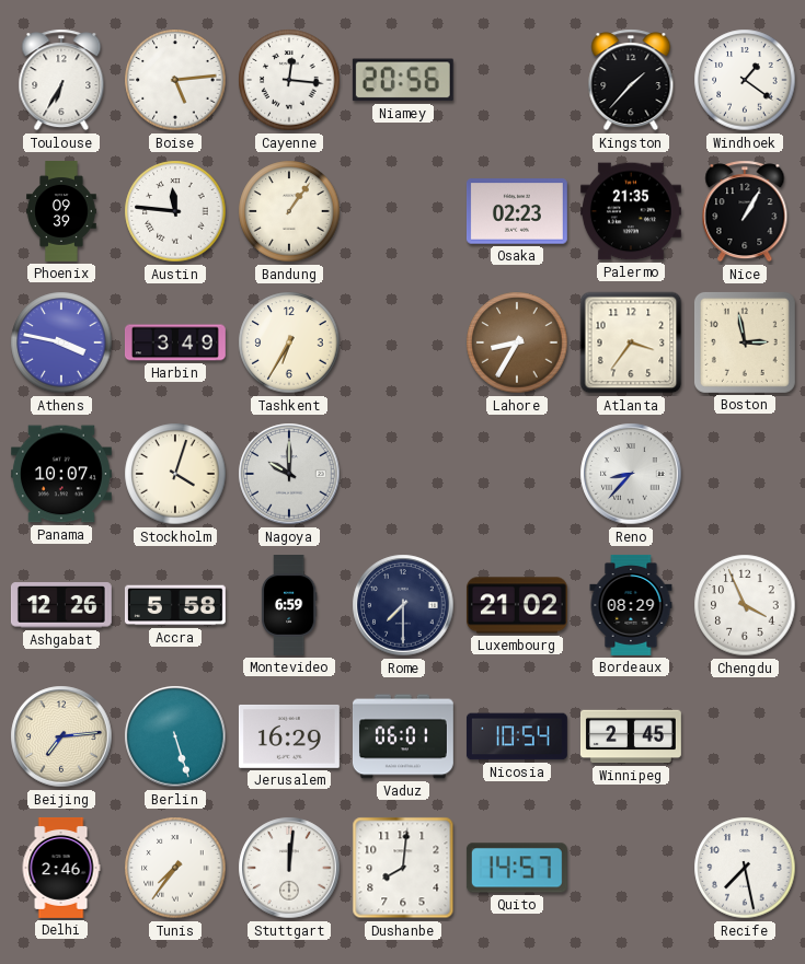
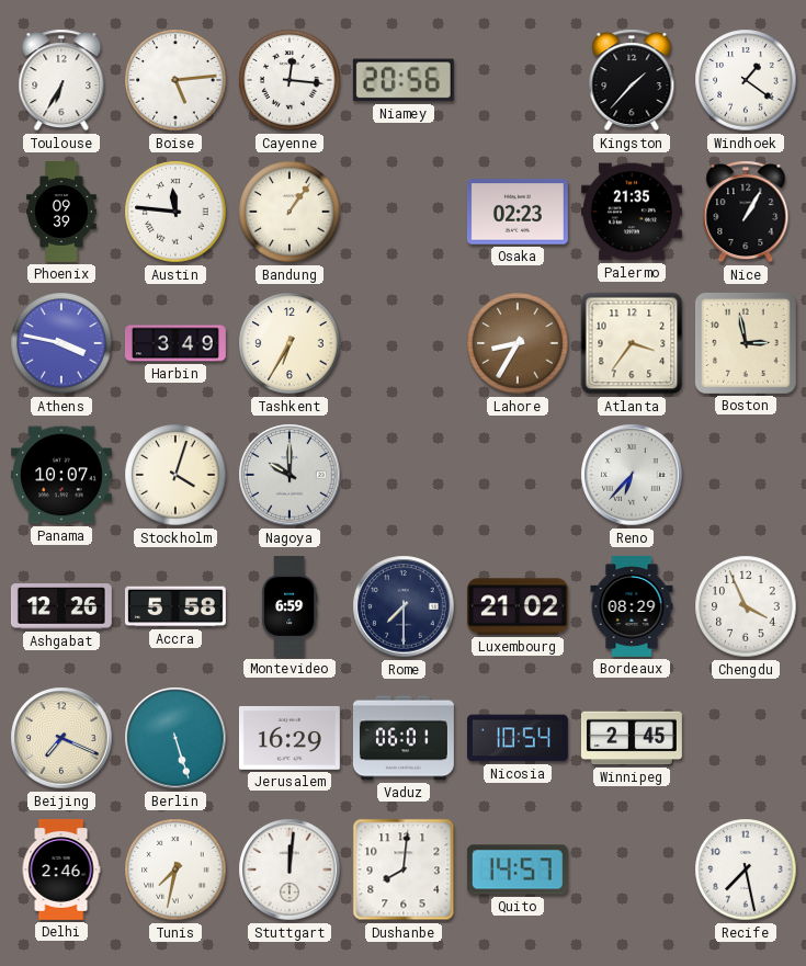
Reno: 8:37 -> 6:37 (632, 475)
Beijing: 7:14 -> 7:19 (61, 738)
Tunis: 7:36 -> 7:32 (175, 870)
